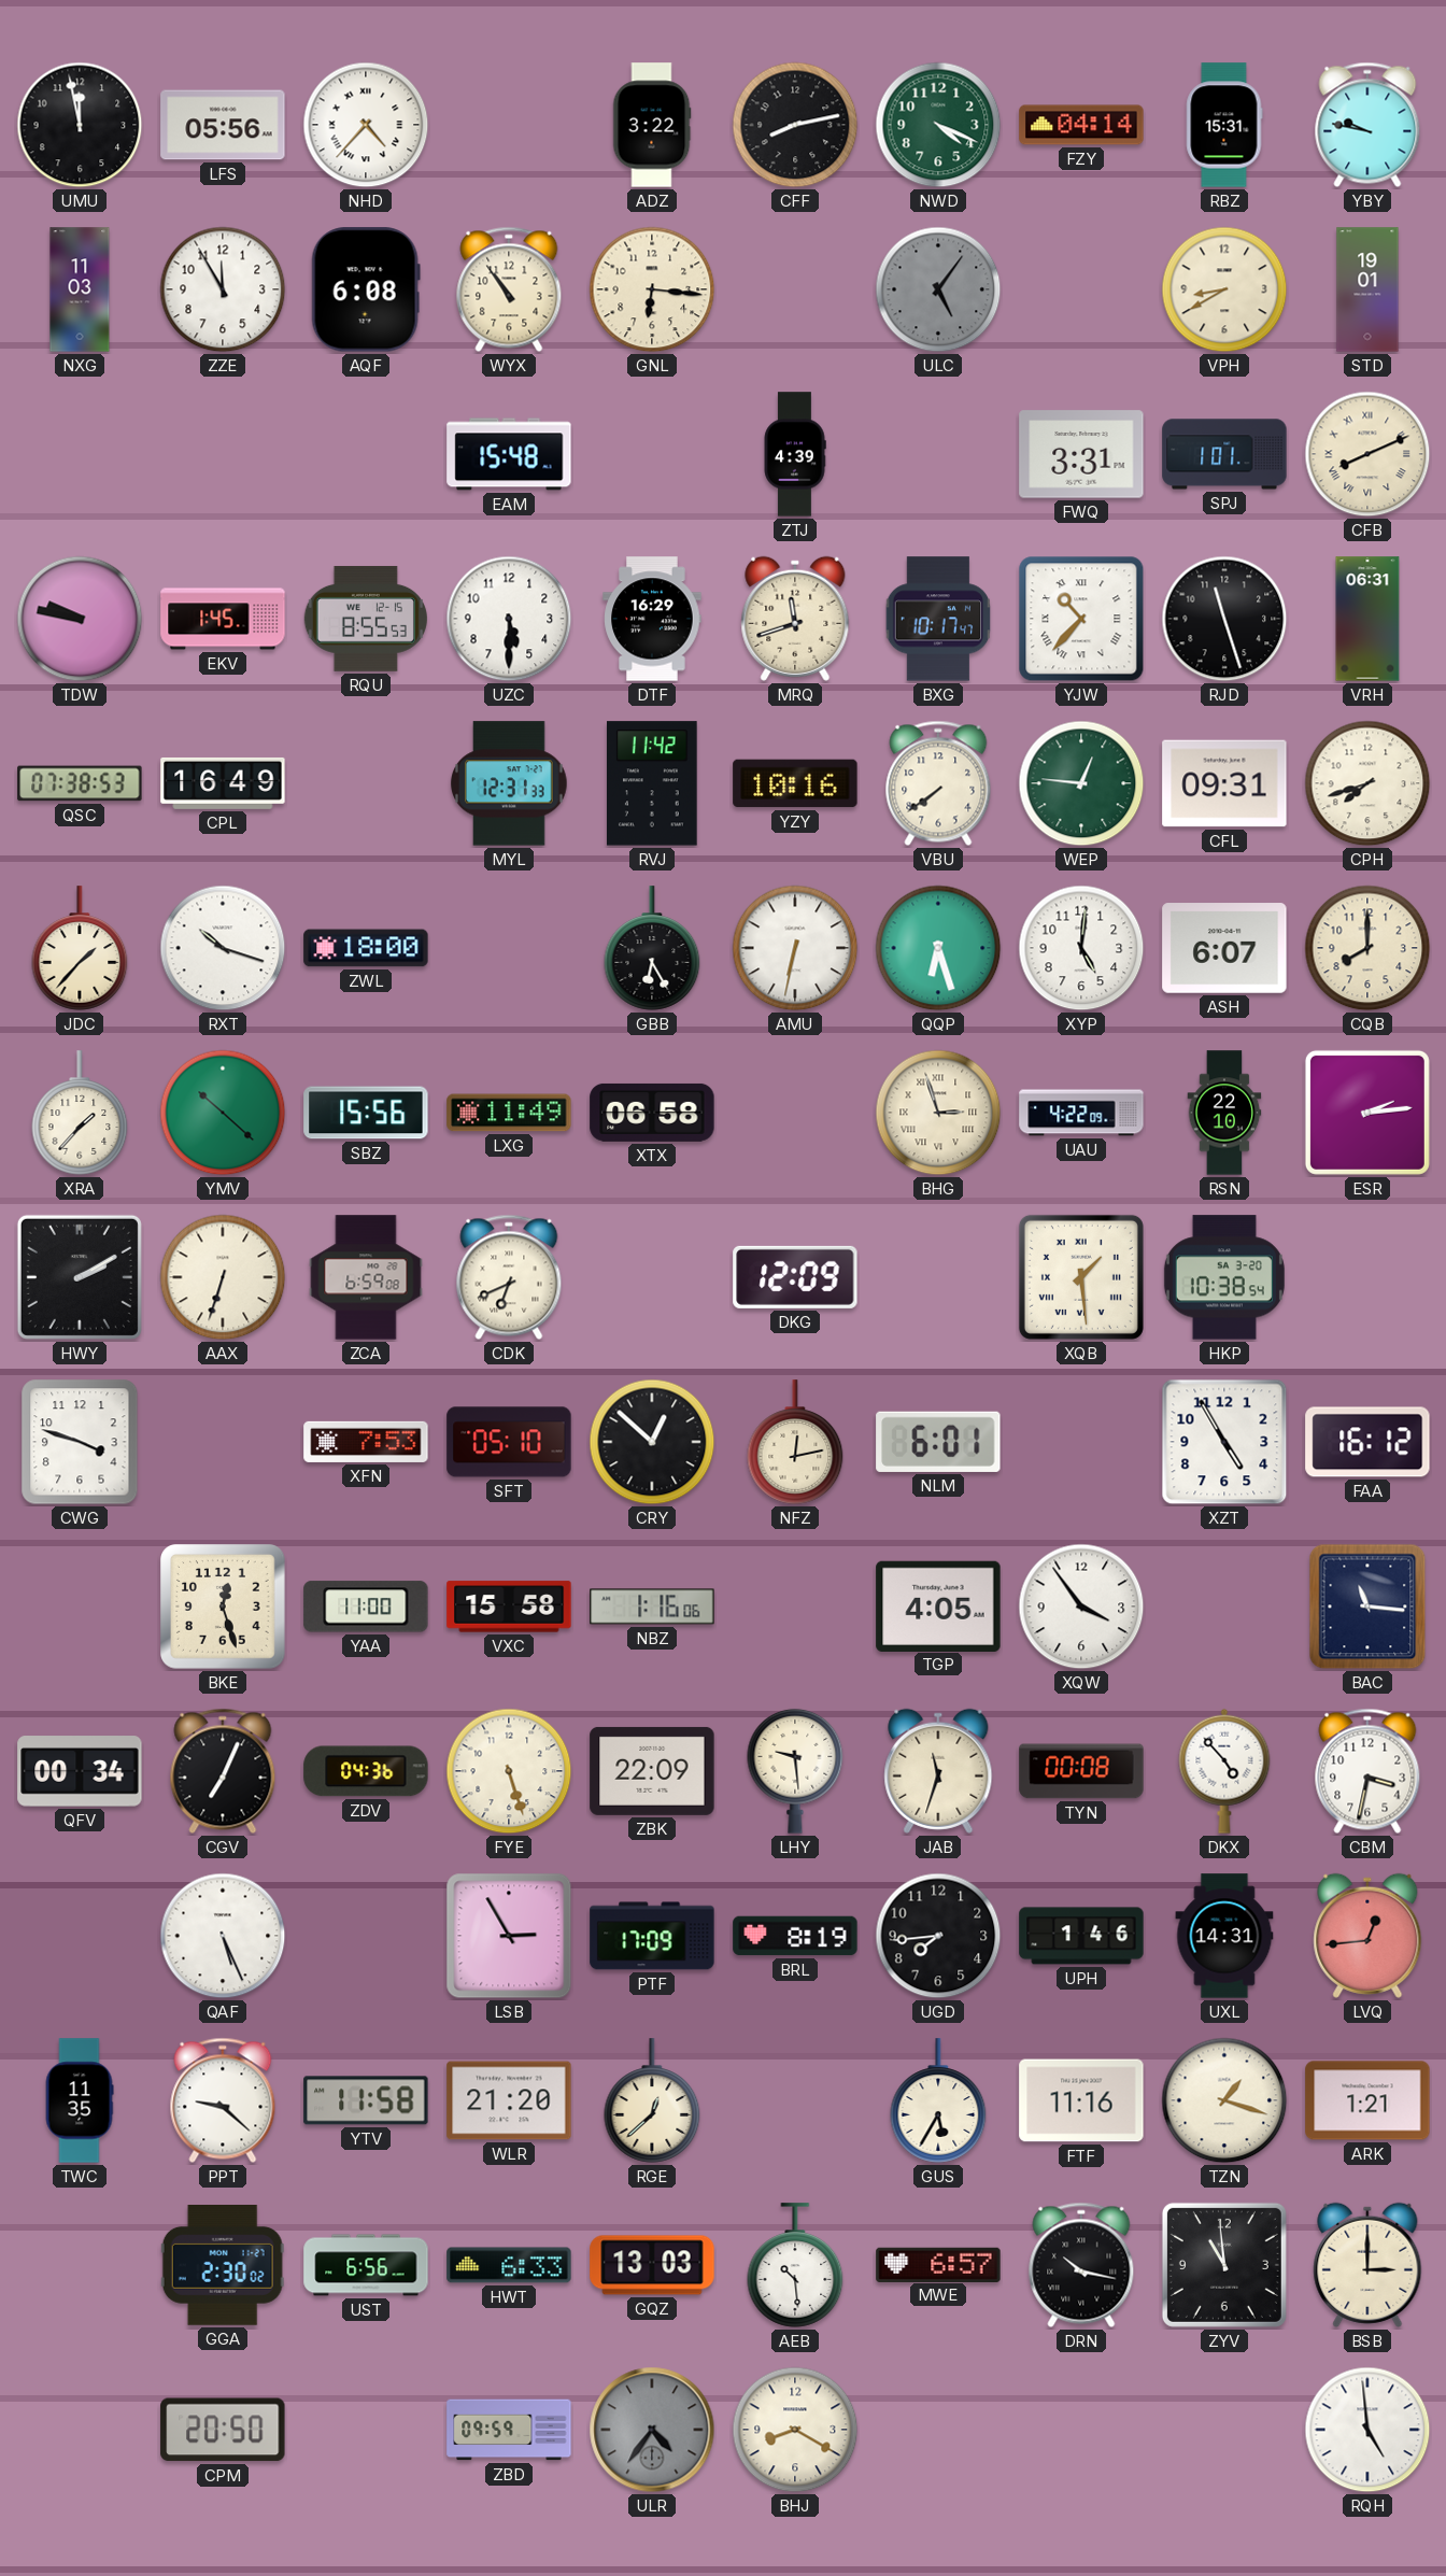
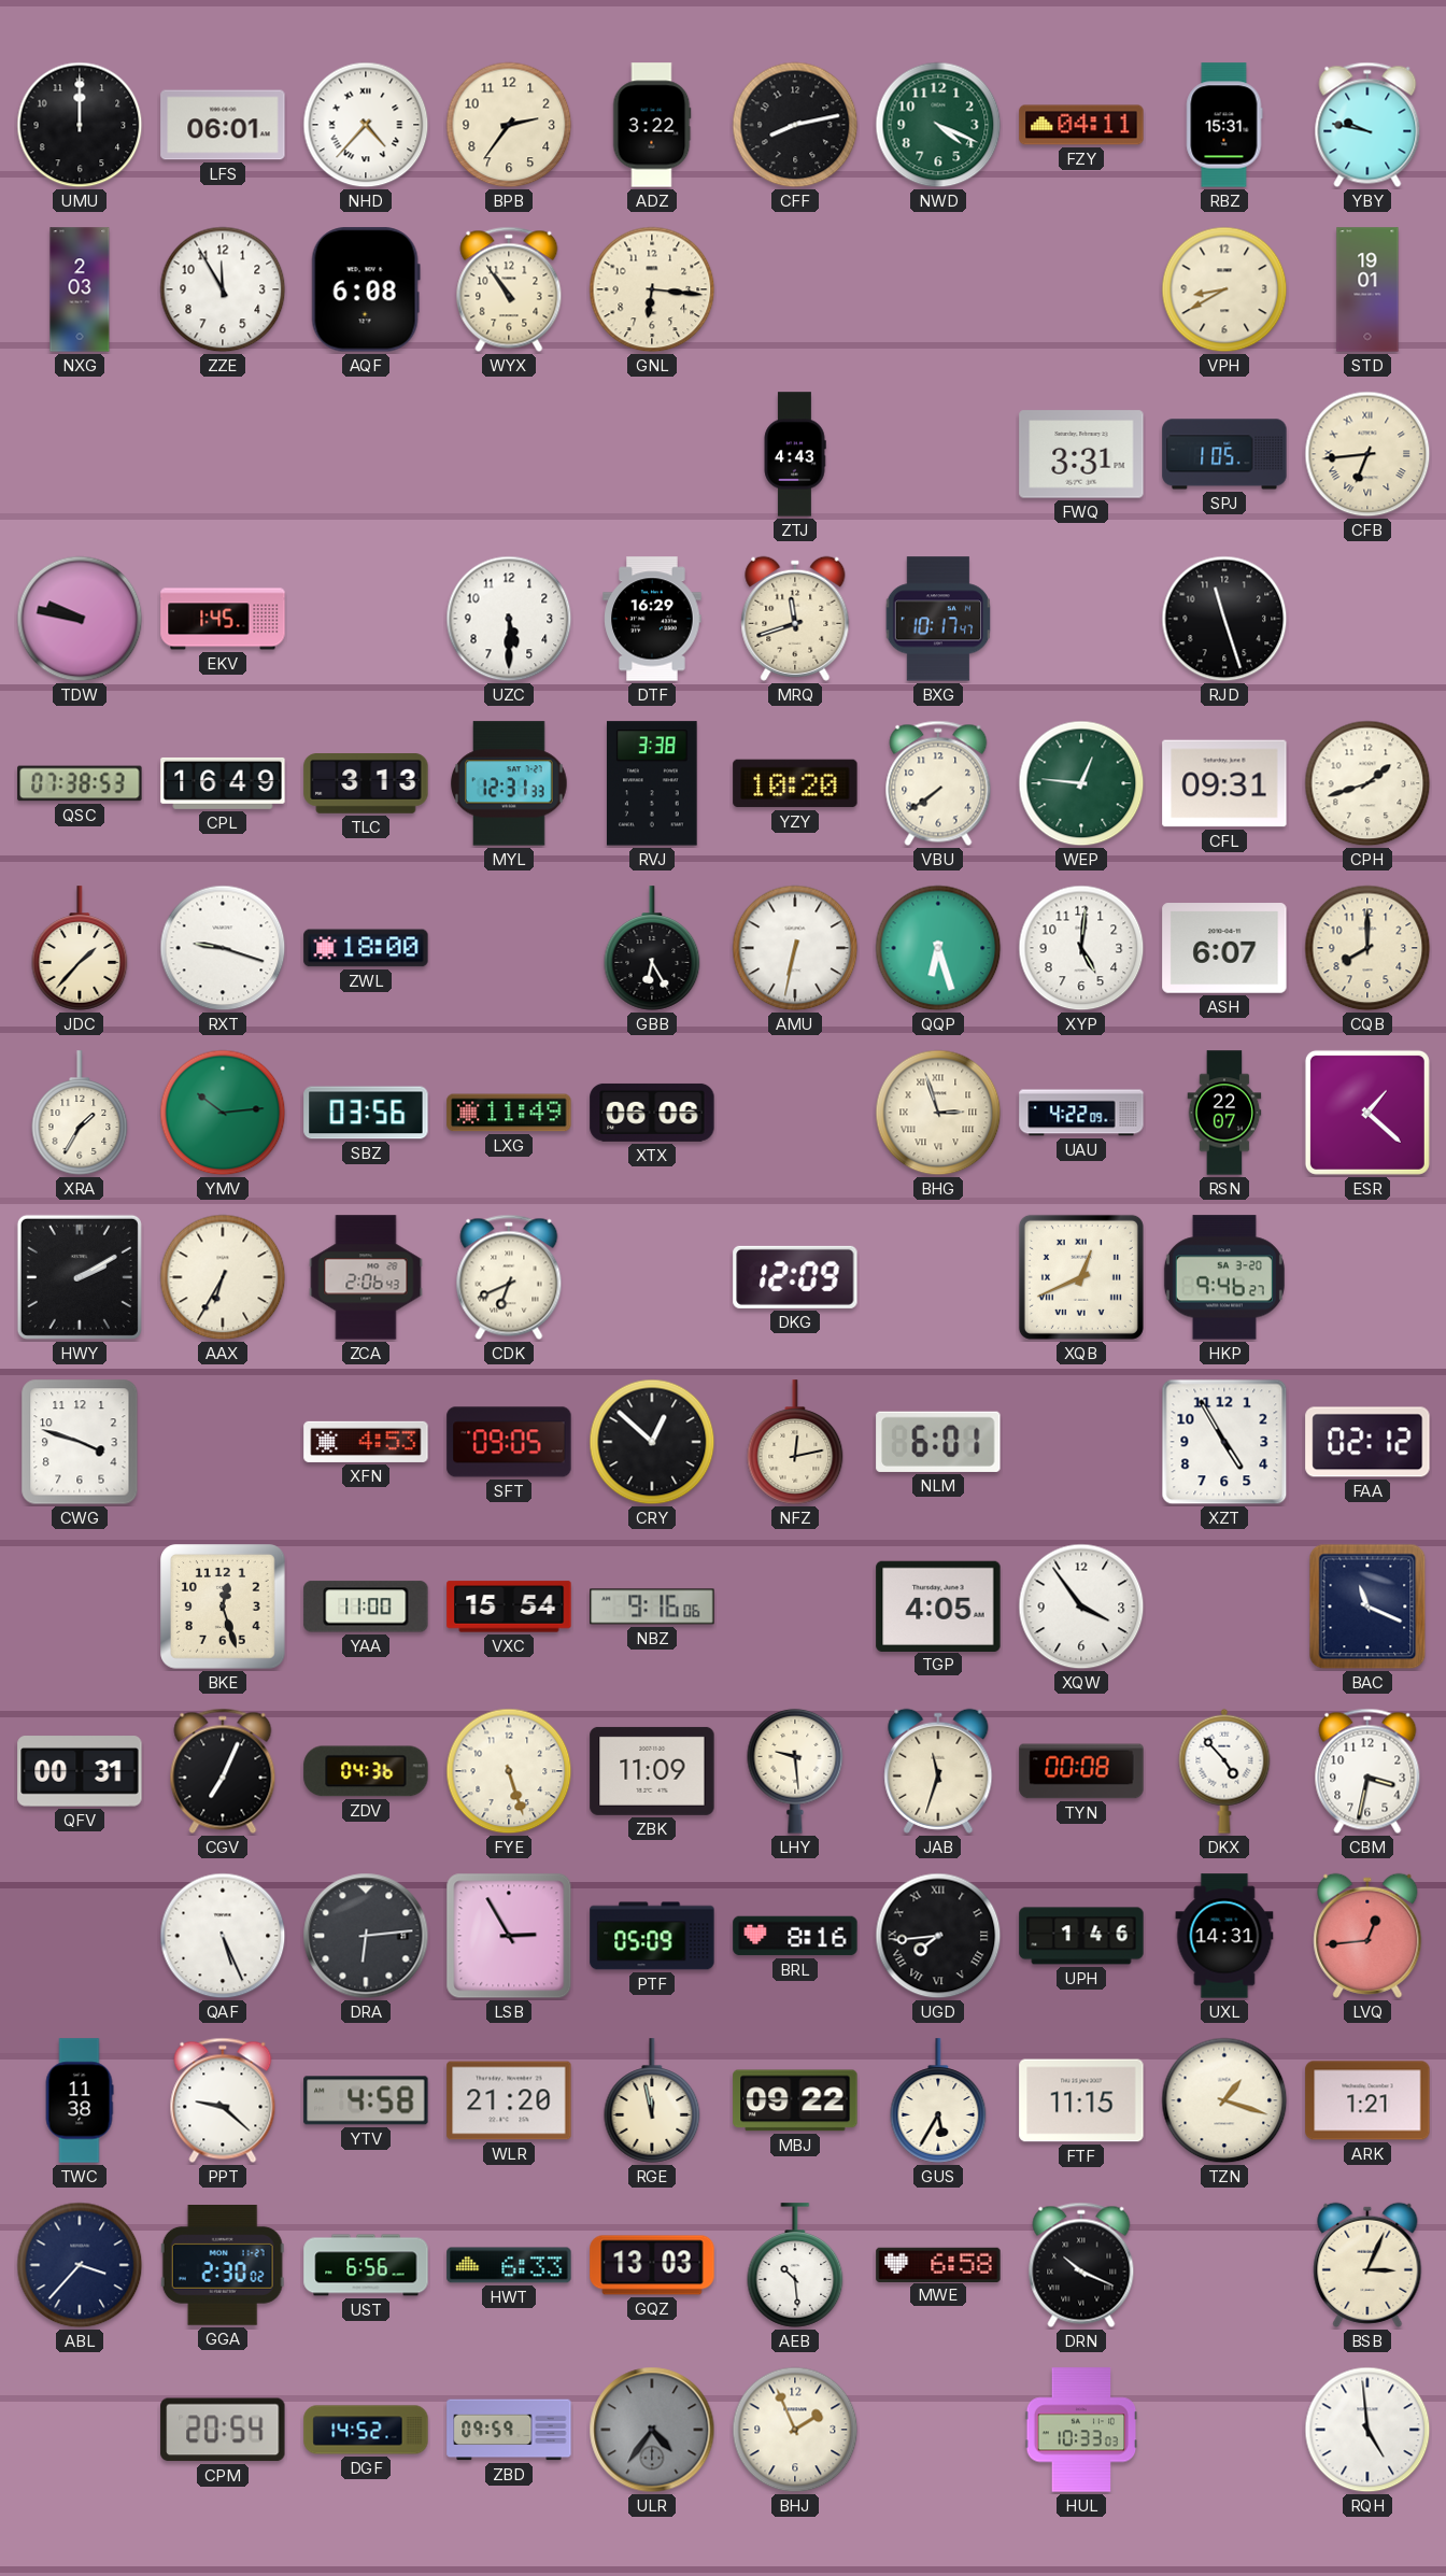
UMU: 11:58 -> 12:00 (80, 125)
LFS: 05:56 -> 06:01 (223, 125)
BPB: none -> 2:36 (509, 125)
FZY: 04:14 -> 04:11 (1081, 125)
NXG: 11:03 -> 2:03 (80, 289)
ULC: 5:06 -> none (938, 289)
EAM: 15:48 -> none (509, 454)
ZTJ: 4:39 -> 4:43 (795, 454)
SPJ: 1:01 -> 1:05 (1224, 454)
CFB: 8:11 -> 6:44 (1367, 454)
RQU: 8:55 -> none (366, 619)
YJW: 10:37 -> none (1081, 619)
VRH: 06:31 -> none (1367, 619)
TLC: none -> 3:13 (366, 784)
RVJ: 11:42 -> 3:38 (653, 783)
YZY: 10:16 -> 10:20 (795, 783)
CPH: 7:42 -> 1:42 (1367, 783)
RXT: 10:18 -> 9:18 (223, 948)
XRA: 1:37 -> 1:35 (80, 1113)
YMV: 10:22 -> 10:14 (223, 1113)
SBZ: 15:56 -> 03:56 (366, 1113)
XTX: 06:58 -> 06:06 (652, 1113)
RSN: 22:10 -> 22:07 (1224, 1113)
ESR: 2:14 -> 1:22 (1367, 1113)
AAX: 6:33 -> 6:35 (223, 1277)
ZCA: 6:59 -> 2:06 (366, 1277)
XQB: 1:29 -> 12:41 (1081, 1277)
HKP: 10:38 -> 9:46 (1224, 1277)
XFN: 7:53 -> 4:53 (366, 1442)
SFT: 05:10 -> 09:05 (509, 1442)
FAA: 16:12 -> 02:12 (1367, 1442)
VXC: 15:58 -> 15:54 (509, 1607)
NBZ: 1:16 -> 9:16 (652, 1607)
BAC: 11:16 -> 11:19 (1367, 1607)
QFV: 00:34 -> 00:31 (80, 1771)
ZBK: 22:09 -> 11:09 (652, 1771)
DRA: none -> 6:14 (366, 1936)
PTF: 17:09 -> 05:09 (652, 1936)
BRL: 8:19 -> 8:16 (795, 1936)
UGD numerals: Arabic -> Roman (938, 1936)
TWC: 11:35 -> 11:38 (80, 2100)
YTV: 11:58 -> 4:58 (366, 2100)
RGE: 12:38 -> 11:58 (652, 2100)
MBJ: none -> 09:22 (795, 2100)
FTF: 11:16 -> 11:15 (1081, 2100)
ABL: none -> 3:37 (80, 2265)
MWE: 6:57 -> 6:58 (938, 2264)
DRN: 10:17 -> 10:19 (1081, 2265)
ZYV: 10:59 -> none (1224, 2265)
BSB: 3:00 -> 3:04 (1367, 2265)
CPM: 20:50 -> 20:54 (223, 2430)
DGF: none -> 14:52 (366, 2430)
BHJ: 8:20 -> 1:56 (795, 2430)
HUL: none -> 10:33 (1081, 2430)
